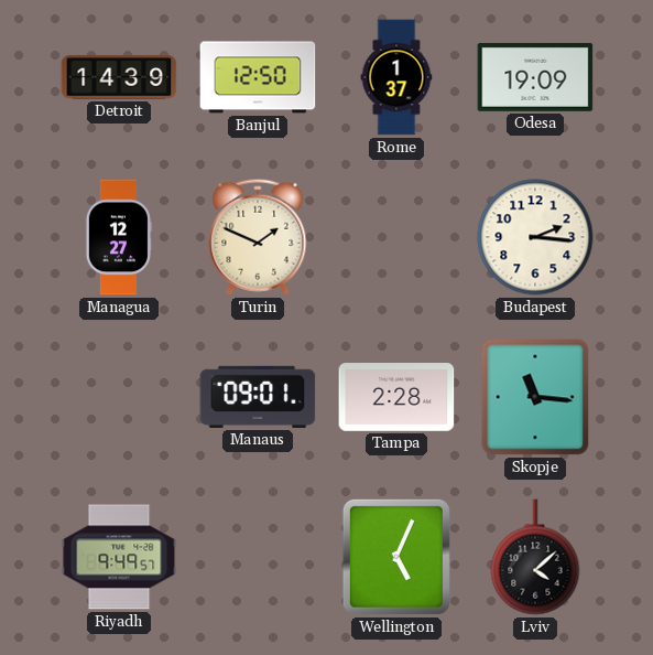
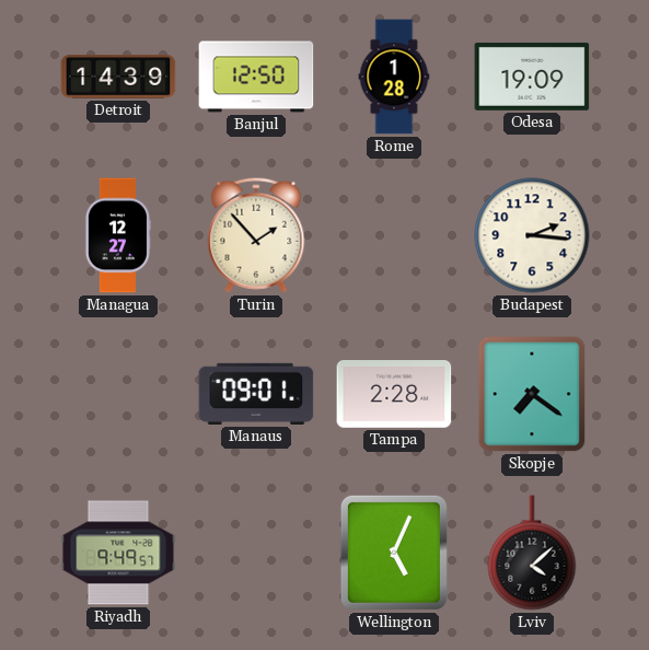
Rome: 1:37 -> 1:28 (394, 77)
Turin: 1:49 -> 1:53 (256, 235)
Skopje: 11:16 -> 7:21 (532, 394)
